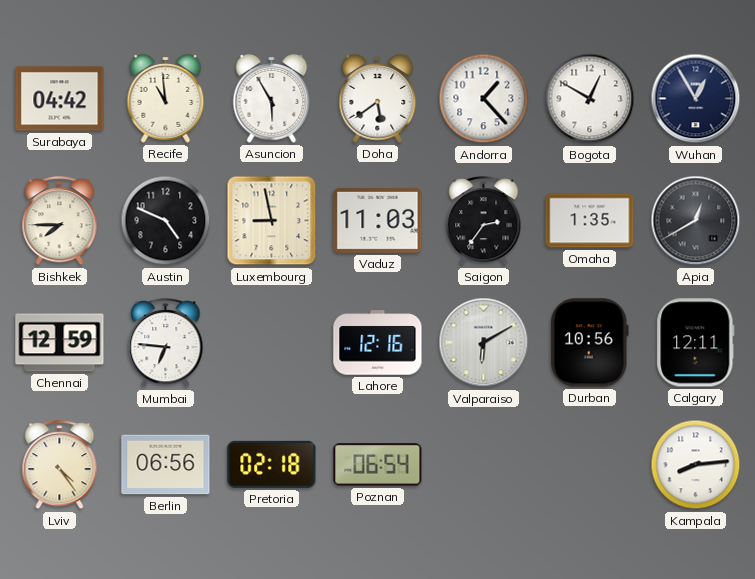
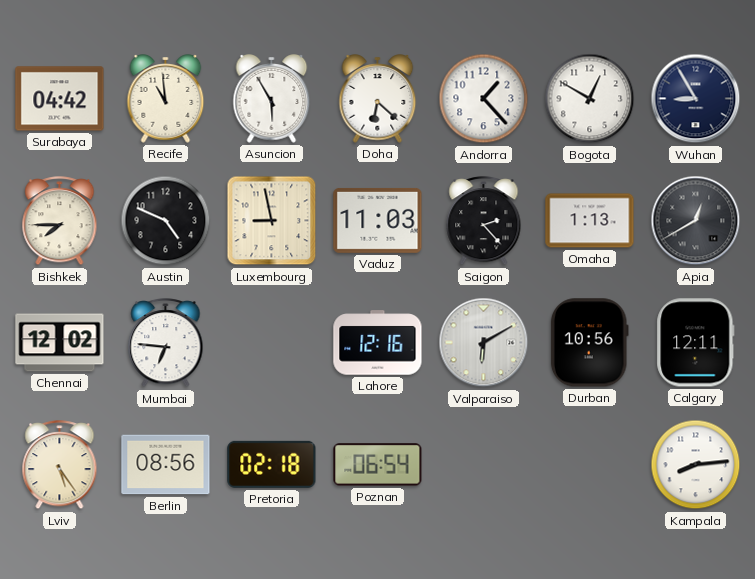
Doha: 5:39 -> 6:22 (378, 99)
Wuhan: 12:55 -> 8:55 (696, 99)
Saigon: 2:36 -> 2:23 (484, 221)
Omaha: 1:35 -> 1:13 (590, 221)
Chennai: 12:59 -> 12:02 (60, 343)
Lviv: 4:24 -> 5:24 (60, 465)
Berlin: 06:56 -> 08:56 (166, 465)
